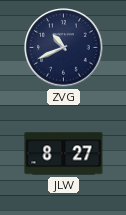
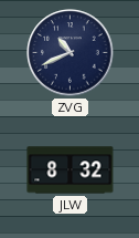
JLW: 8:27 -> 8:32 (71, 170)
